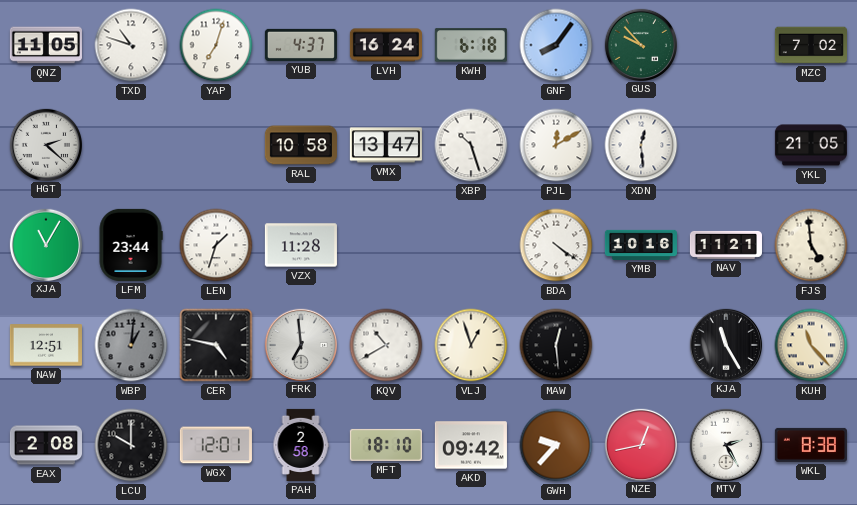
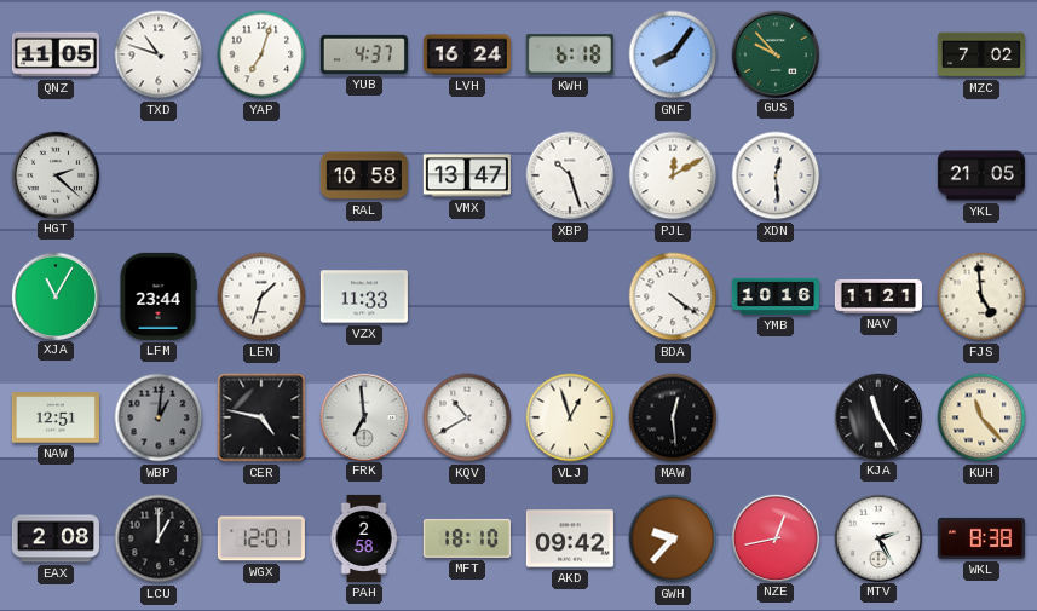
VZX: 11:28 -> 11:33 (364, 296)
LCU: 10:00 -> 1:00 (159, 538)
